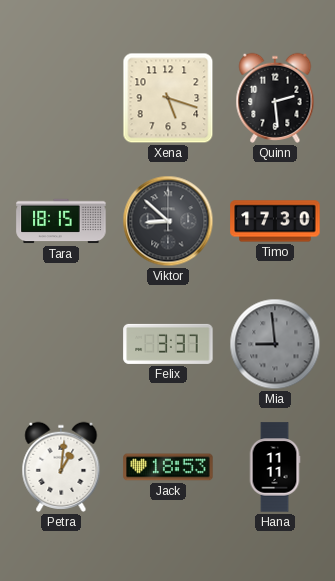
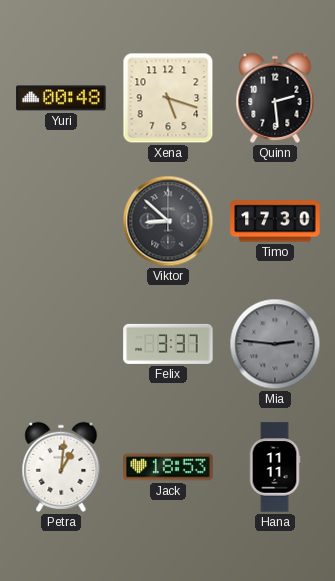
Yuri: none -> 00:48 (61, 98)
Tara: 18:15 -> none (61, 221)
Mia: 8:59 -> 2:46 (275, 344)
